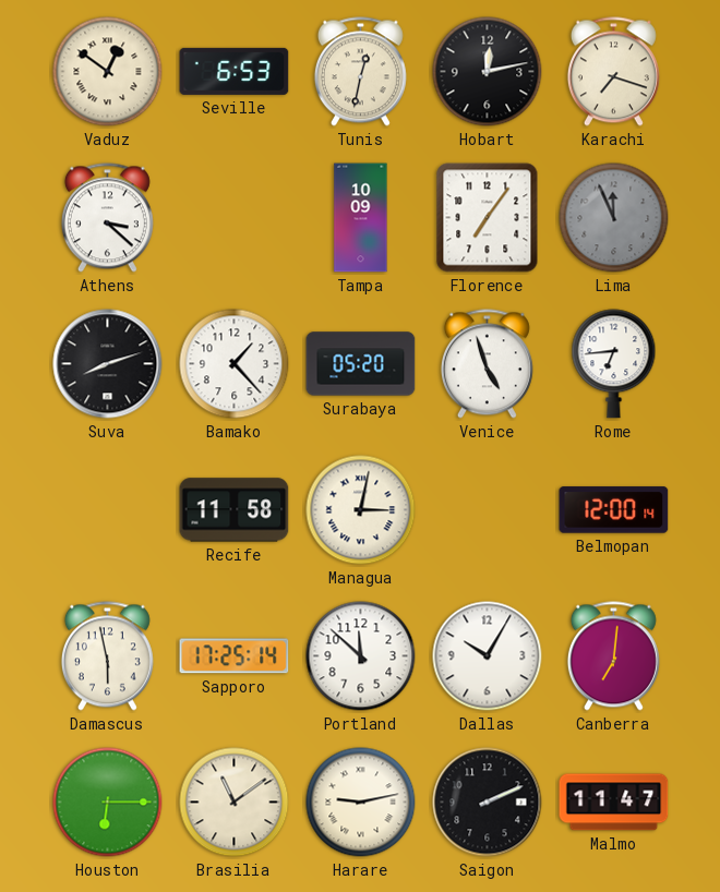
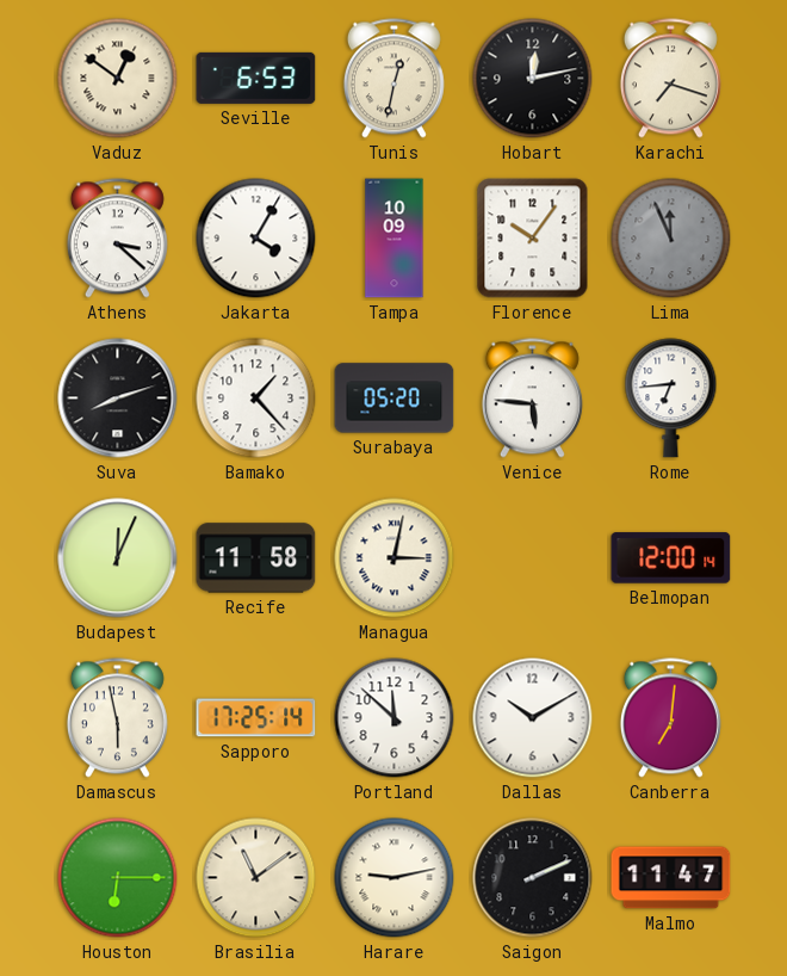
Jakarta: none -> 4:05 (256, 239)
Florence: 7:06 -> 10:06 (533, 239)
Venice: 4:57 -> 5:46 (532, 399)
Budapest: none -> 12:04 (118, 558)
Dallas: 10:05 -> 10:10 (533, 718)
